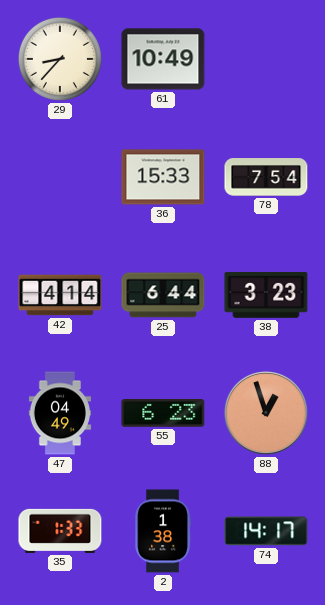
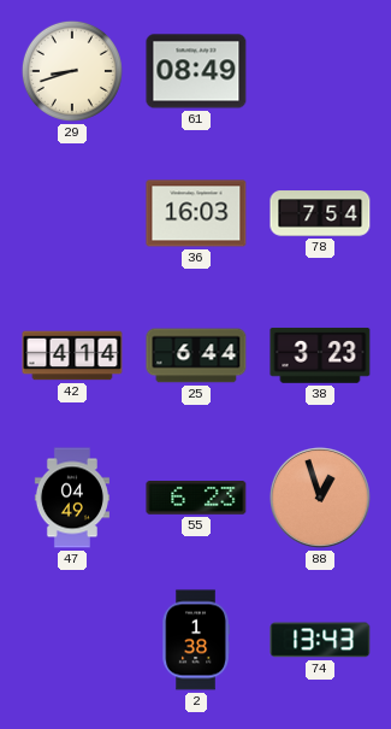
29: 8:37 -> 8:42 (72, 71)
61: 10:49 -> 08:49 (196, 71)
36: 15:33 -> 16:03 (196, 213)
35: 1:33 -> none (60, 531)
74: 14:17 -> 13:43 (320, 640)
